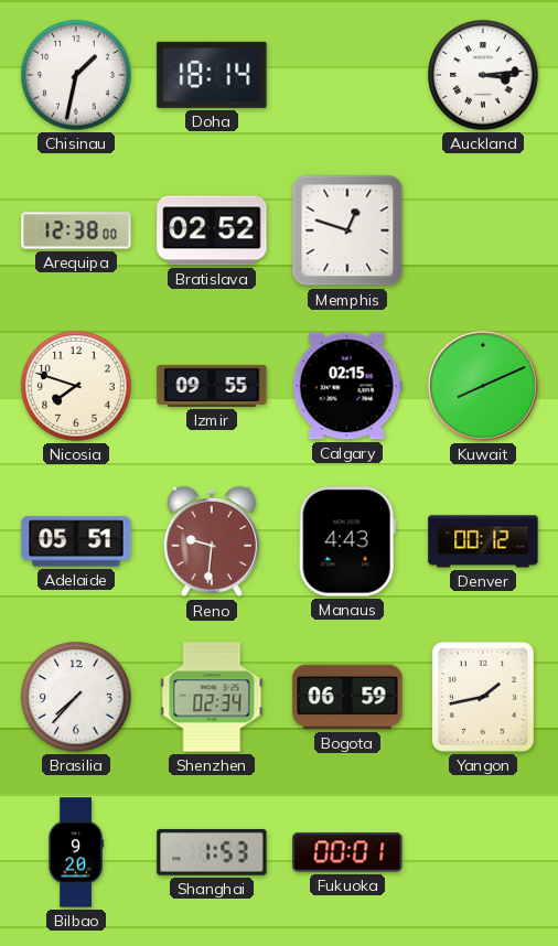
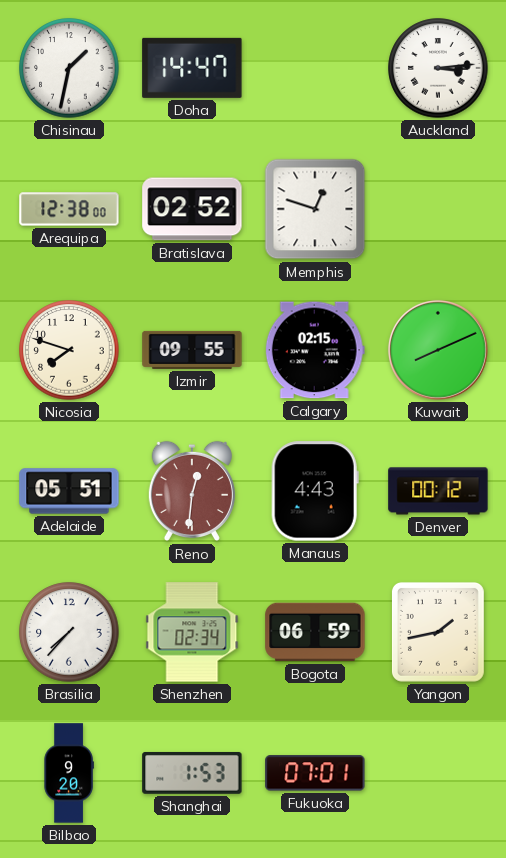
Doha: 18:14 -> 14:47 (192, 68)
Reno: 9:31 -> 12:31 (192, 491)
Fukuoka: 00:01 -> 07:01 (315, 773)
